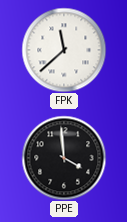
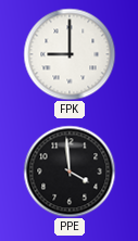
FPK: 11:38 -> 9:00 (70, 54)
